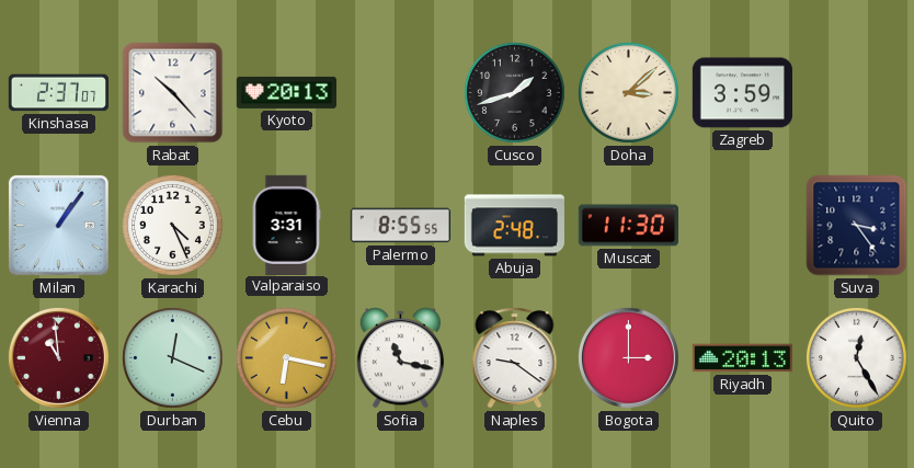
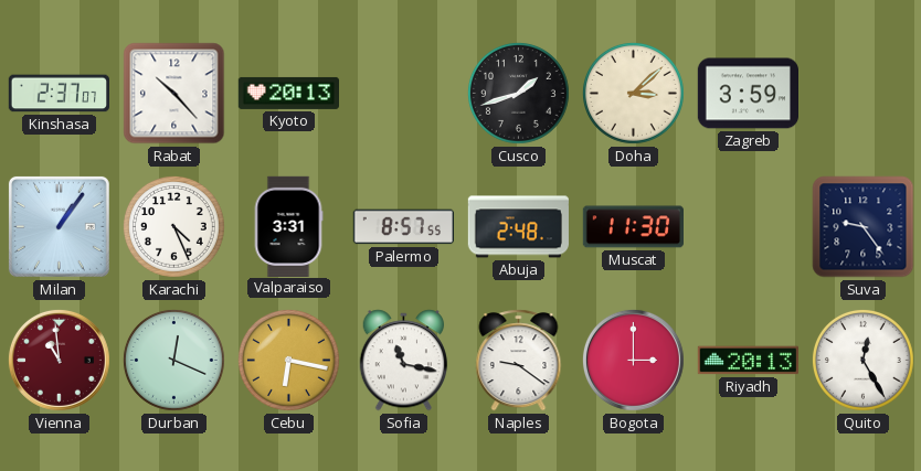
Palermo: 8:55 -> 8:57 (403, 227)
Suva: 3:24 -> 9:24 (864, 227)
